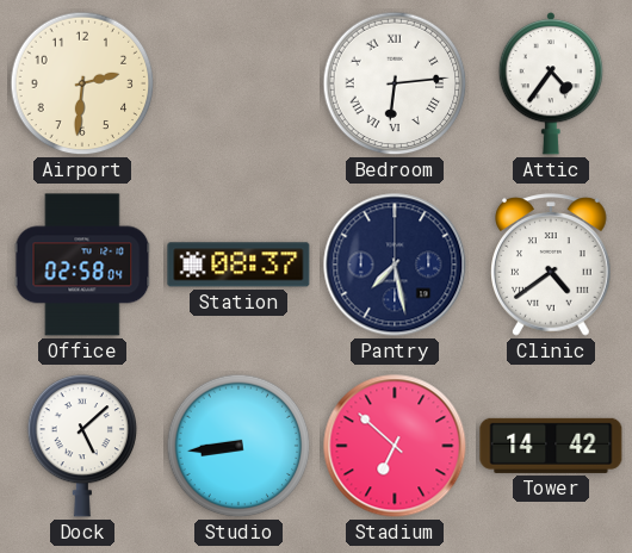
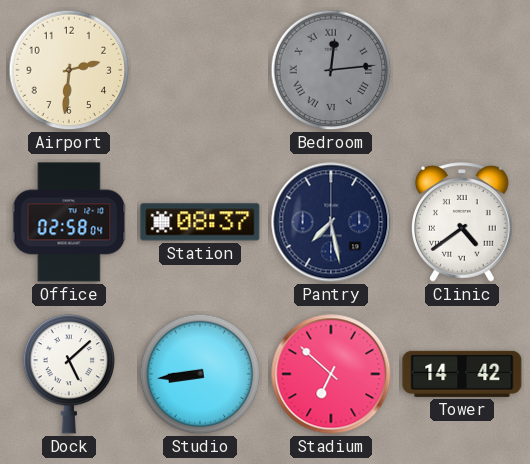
Bedroom: 6:14 -> 12:14 (331, 70)
Bedroom dial: white -> grey (331, 70)
Attic: 4:36 -> none (551, 83)
